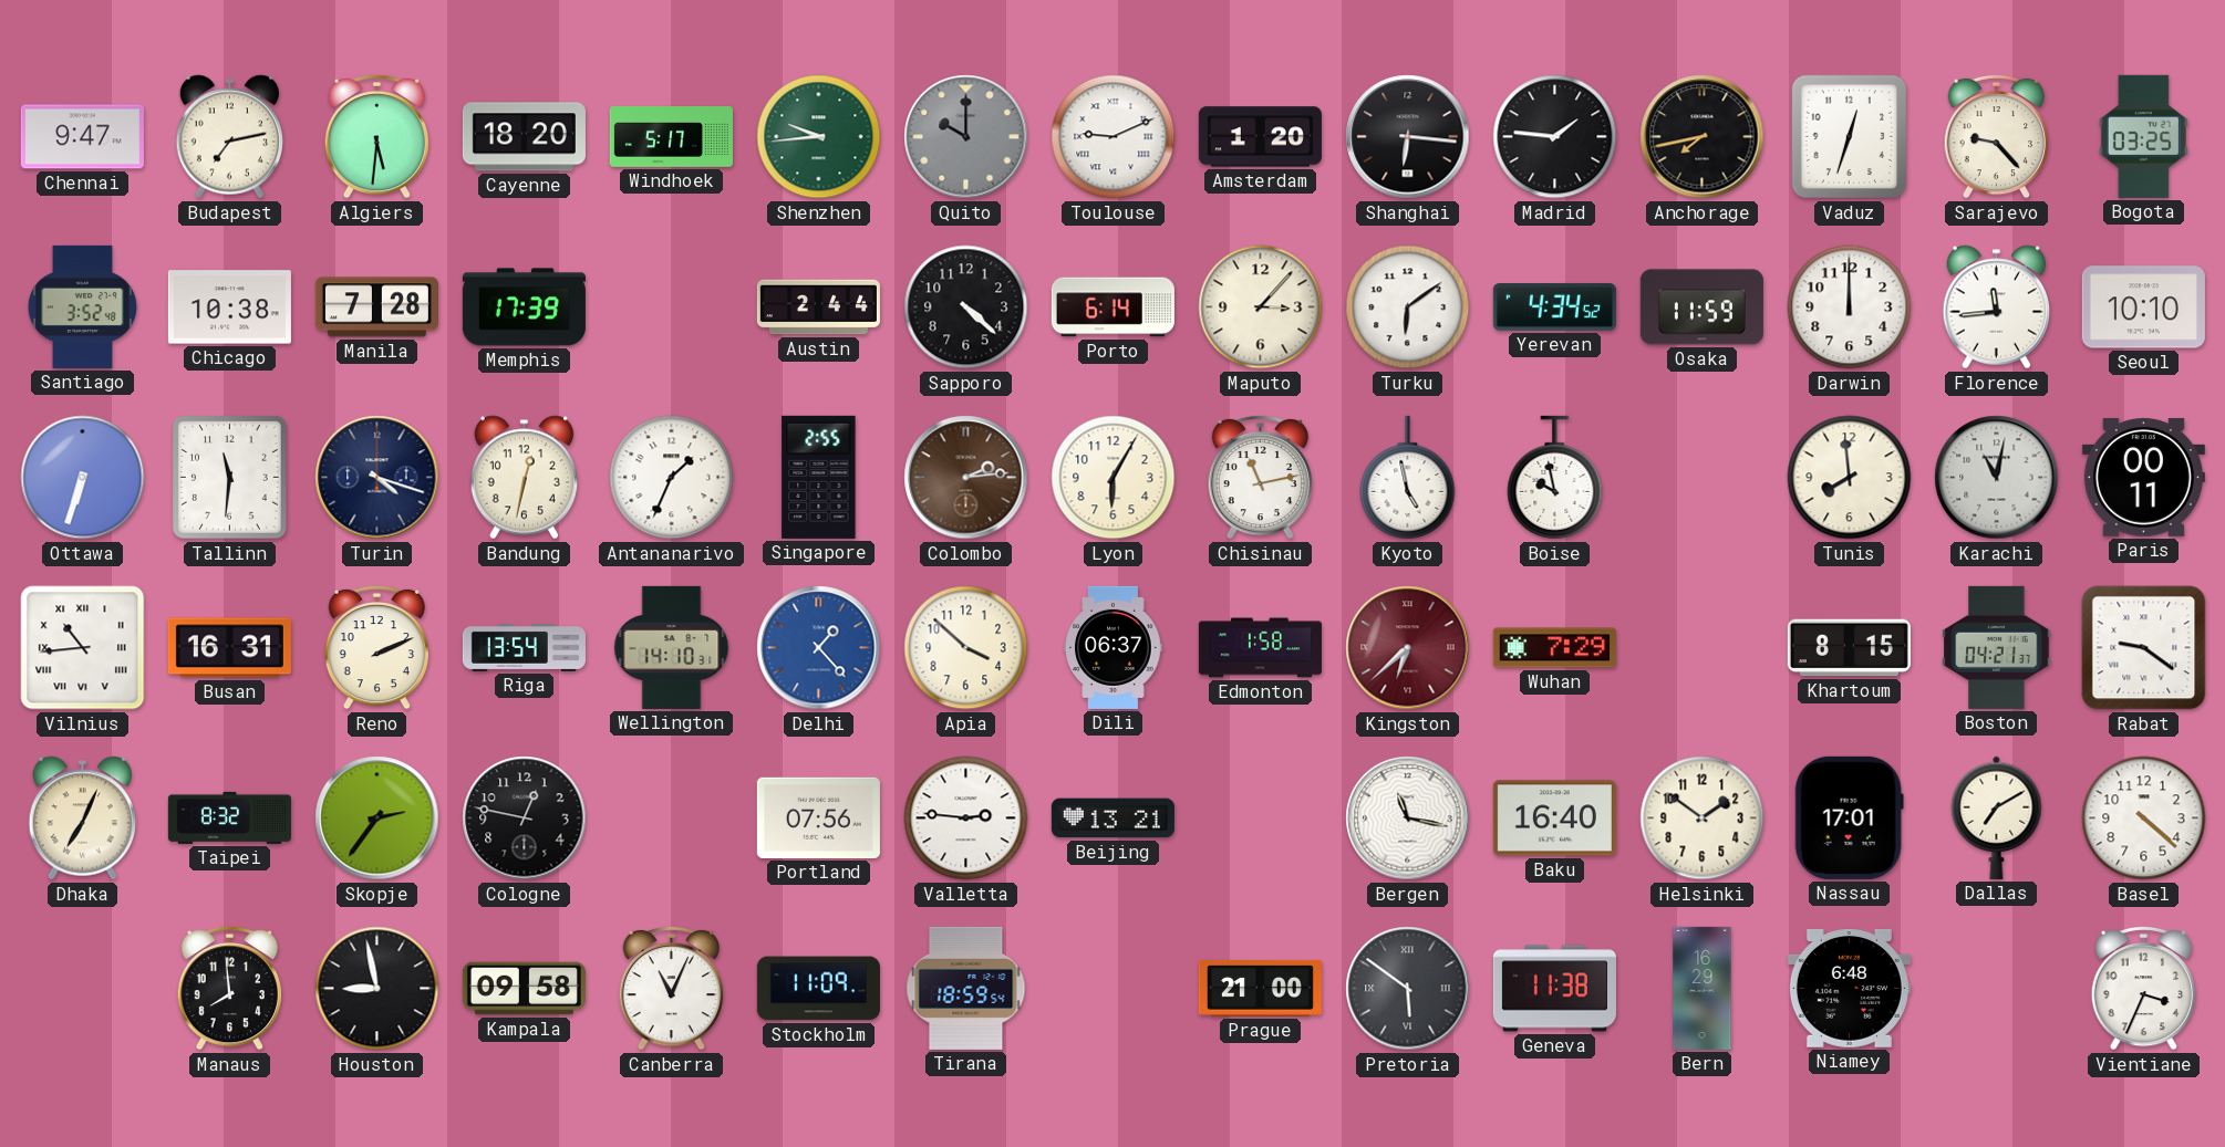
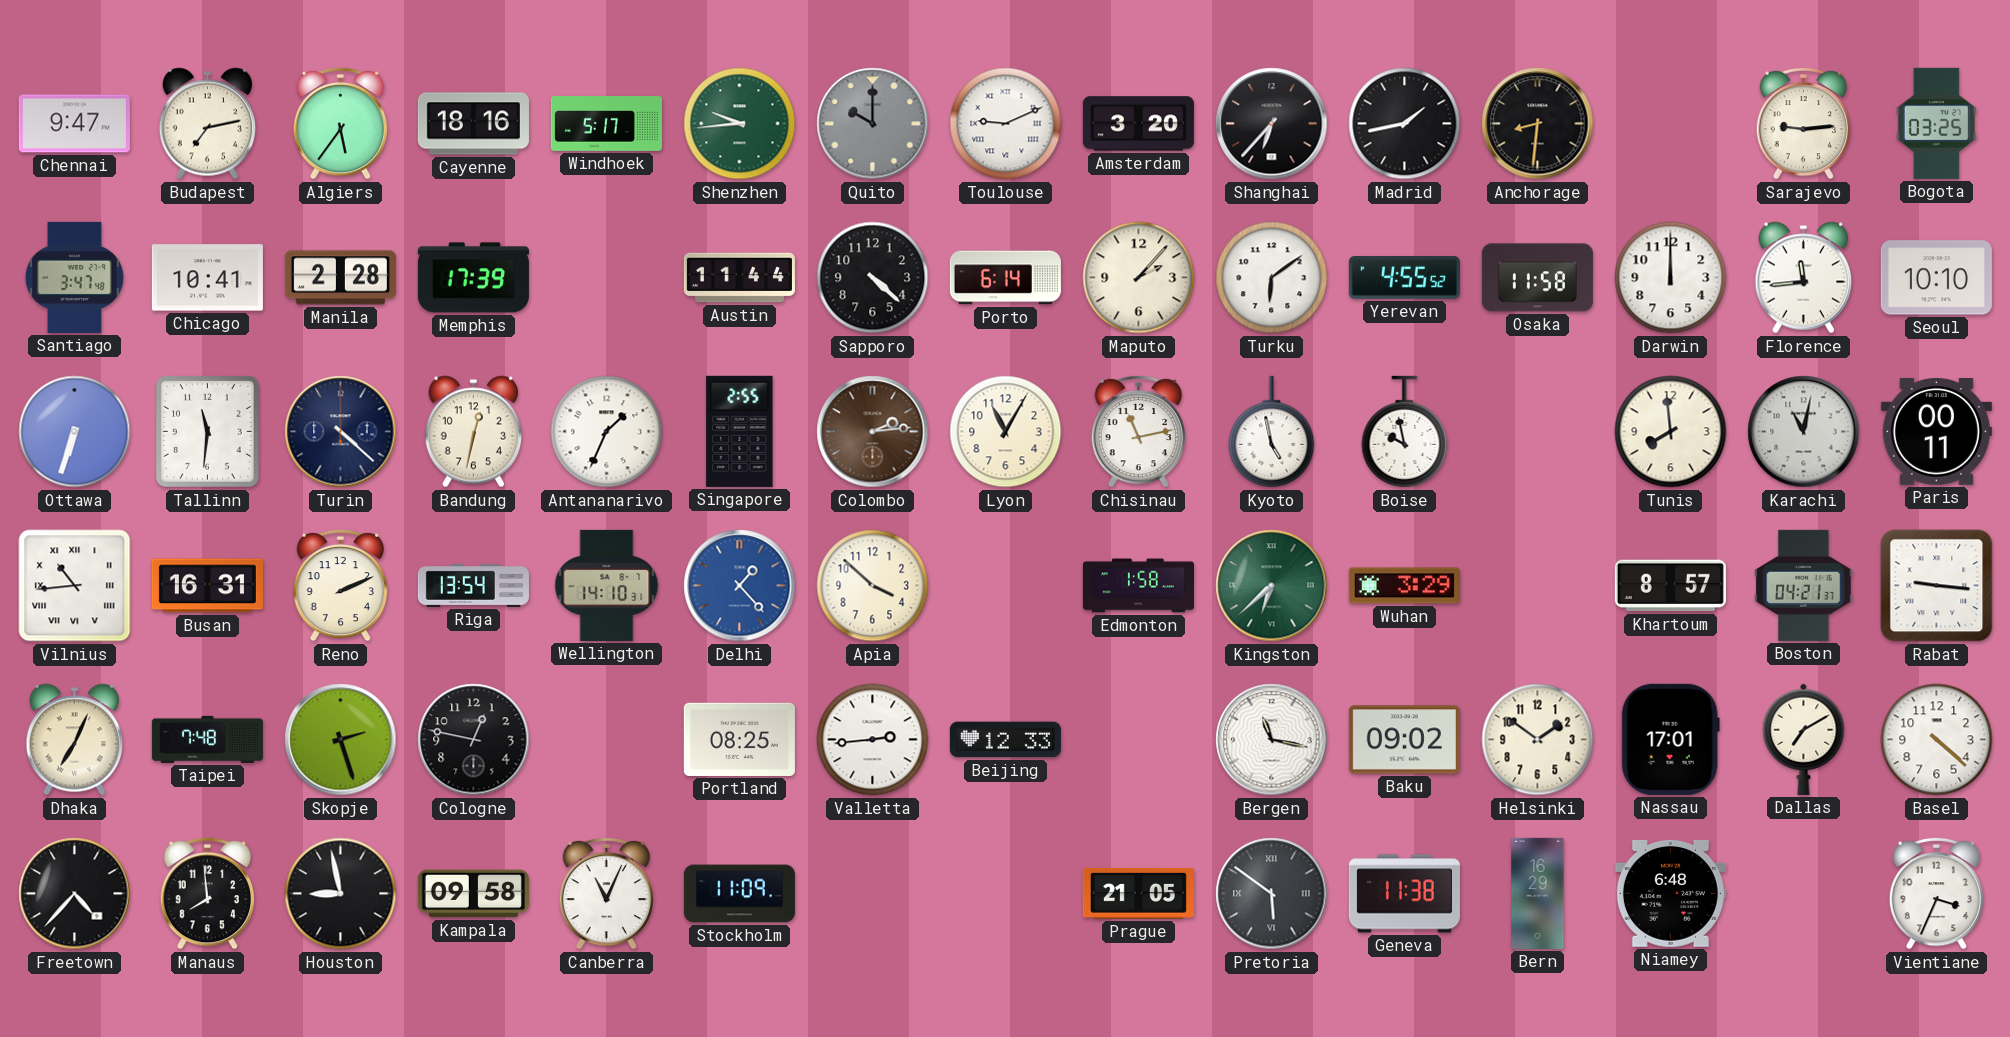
Algiers: 5:31 -> 5:36 (341, 123)
Cayenne: 18:20 -> 18:16 (473, 124)
Amsterdam: 1:20 -> 3:20 (1138, 124)
Shanghai: 6:16 -> 6:37 (1272, 124)
Madrid: 1:46 -> 1:43 (1405, 124)
Anchorage: 7:43 -> 8:31 (1538, 124)
Vaduz: 12:33 -> none (1850, 137)
Sarajevo: 9:23 -> 9:14 (1804, 123)
Santiago: 3:52 -> 3:47 (74, 277)
Chicago: 10:38 -> 10:41 (207, 278)
Manila: 7:28 -> 2:28 (340, 278)
Austin: 2:44 -> 11:44 (739, 278)
Maputo: 3:07 -> 2:07 (1139, 278)
Yerevan: 4:34 -> 4:55 (1404, 278)
Osaka: 11:59 -> 11:58 (1537, 278)
Turin: 4:18 -> 4:22 (341, 432)
Lyon: 6:05 -> 11:05 (1006, 432)
Dili: 06:37 -> none (1114, 647)
Kingston dial: burgundy -> green (1272, 586)
Wuhan: 7:29 -> 3:29 (1404, 586)
Khartoum: 8:15 -> 8:57 (1670, 586)
Rabat: 9:21 -> 9:16 (1937, 586)
Taipei: 8:32 -> 7:48 (207, 739)
Skopje: 2:36 -> 2:27 (341, 740)
Portland: 07:56 -> 08:25 (739, 739)
Valletta: 2:46 -> 2:44 (873, 740)
Beijing: 13:21 -> 12:33 (1005, 740)
Baku: 16:40 -> 09:02 (1404, 740)
Freetown: none -> 4:37 (75, 894)
Tirana: 18:59 -> none (966, 988)
Prague: 21:00 -> 21:05 (1138, 893)
